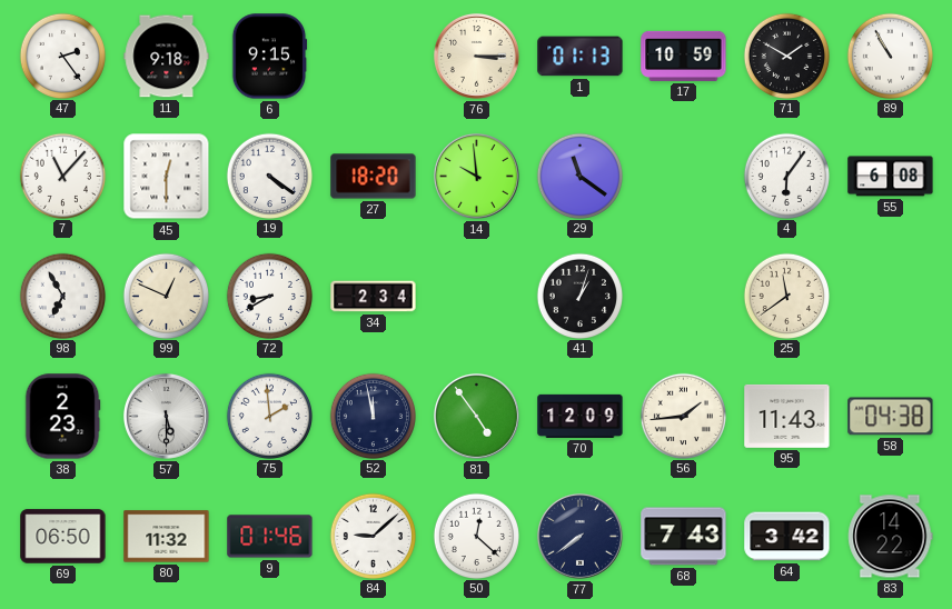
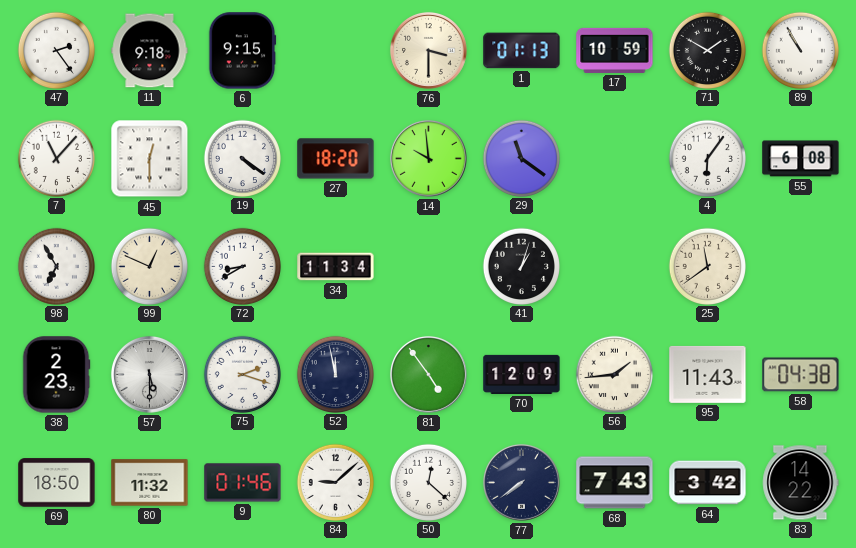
76: 3:15 -> 3:30 (428, 50)
34: 2:34 -> 11:34 (336, 267)
75: 1:59 -> 2:18 (242, 374)
69: 06:50 -> 18:50 (57, 483)
